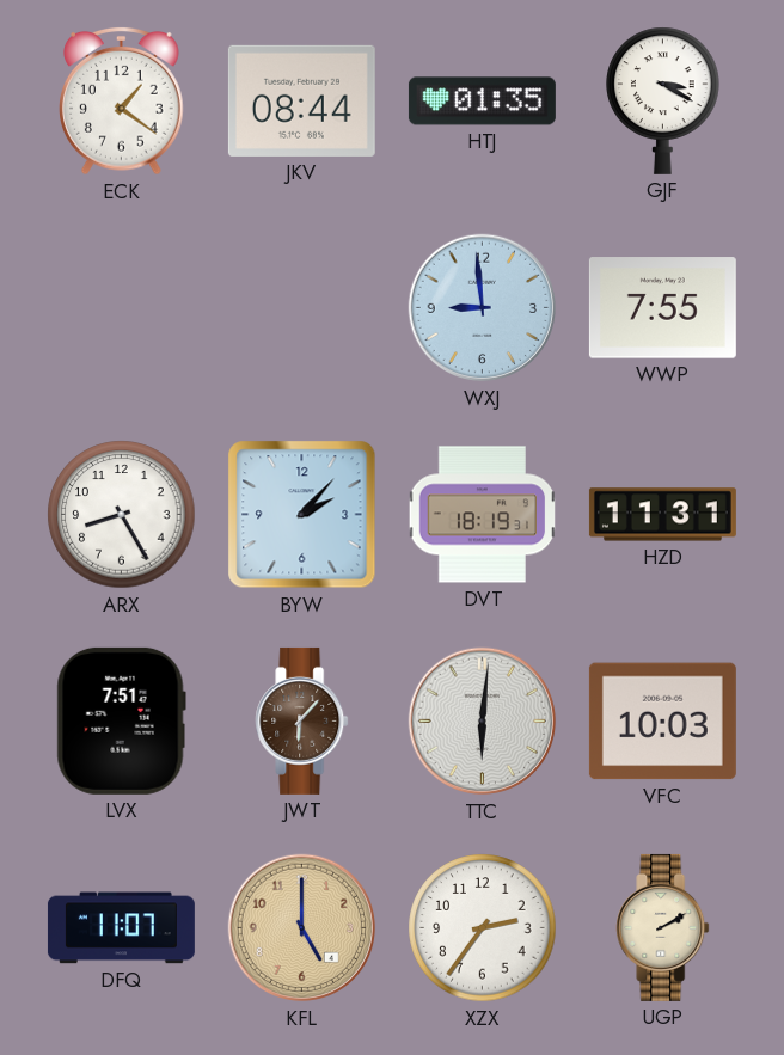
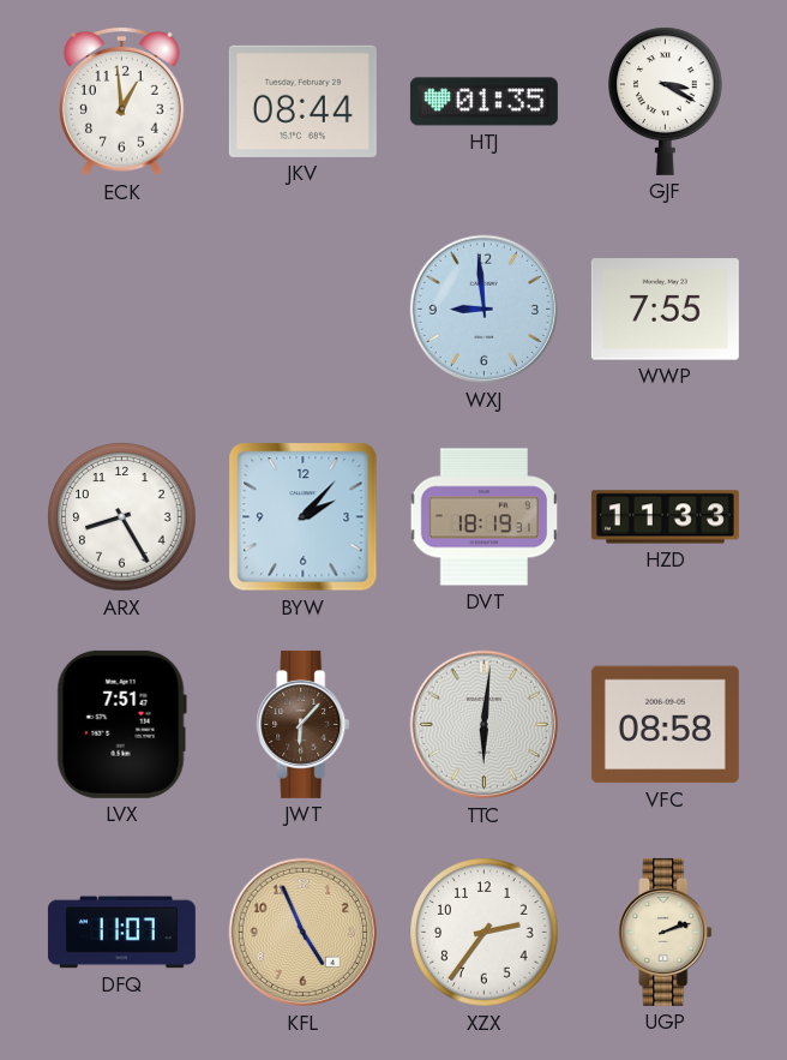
ECK: 1:21 -> 12:59 (122, 101)
HZD: 11:31 -> 11:33 (665, 517)
VFC: 10:03 -> 08:58 (665, 725)
KFL: 5:00 -> 4:56 (304, 933)
UGP: 2:10 -> 2:12 (666, 932)
